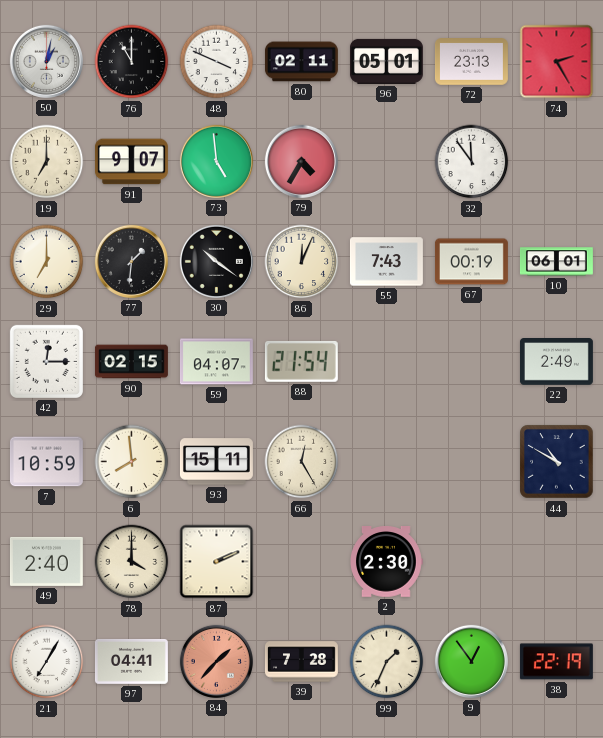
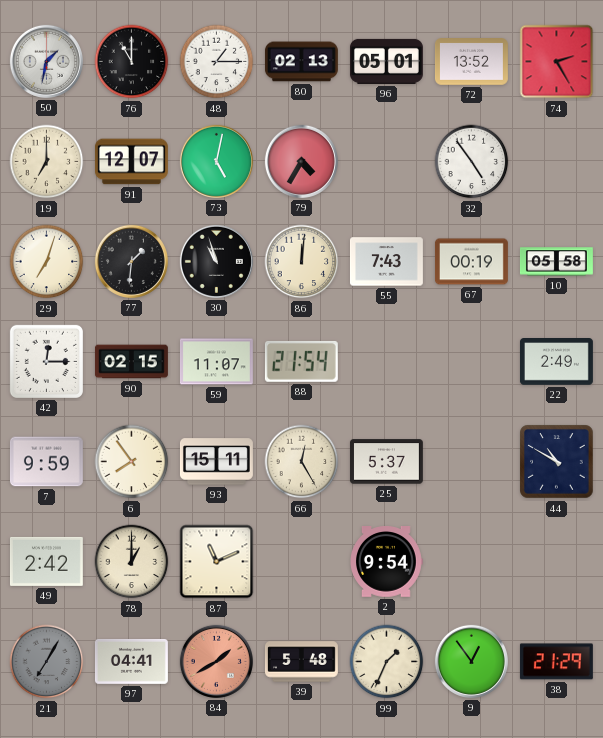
50: 1:02 -> 1:32 (46, 61)
48: 3:49 -> 1:15 (217, 62)
80: 02:11 -> 02:13 (301, 62)
72: 23:13 -> 13:52 (471, 62)
91: 9:07 -> 12:07 (131, 162)
73: 4:59 -> 5:02 (216, 161)
32: 11:54 -> 4:54 (472, 162)
29: 7:00 -> 7:03 (47, 262)
30: 10:21 -> 10:57 (216, 261)
86: 12:04 -> 12:01 (302, 262)
10: 06:01 -> 05:58 (556, 262)
59: 04:07 -> 11:07 (216, 362)
7: 10:59 -> 9:59 (46, 462)
6: 7:59 -> 7:54 (132, 462)
25: none -> 5:37 (386, 462)
49: 2:40 -> 2:42 (46, 561)
78: 4:00 -> 1:00 (132, 562)
87: 2:11 -> 11:11 (217, 562)
2: 2:30 -> 9:54 (387, 562)
21 dial: white -> grey (47, 662)
84: 1:37 -> 1:40 (216, 661)
39: 7:28 -> 5:48 (301, 662)
38: 22:19 -> 21:29 (556, 662)
